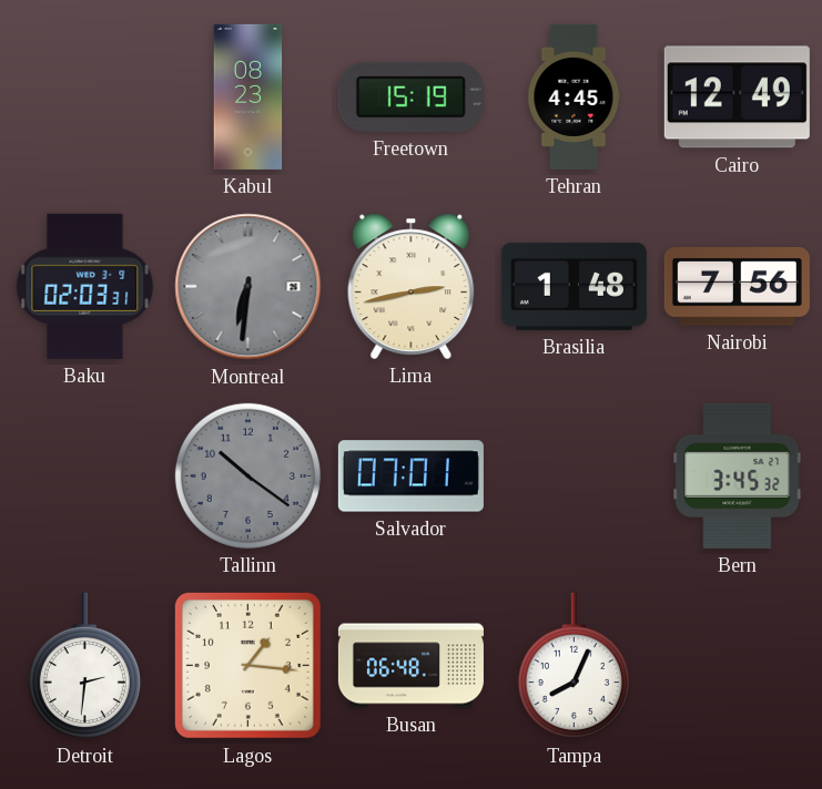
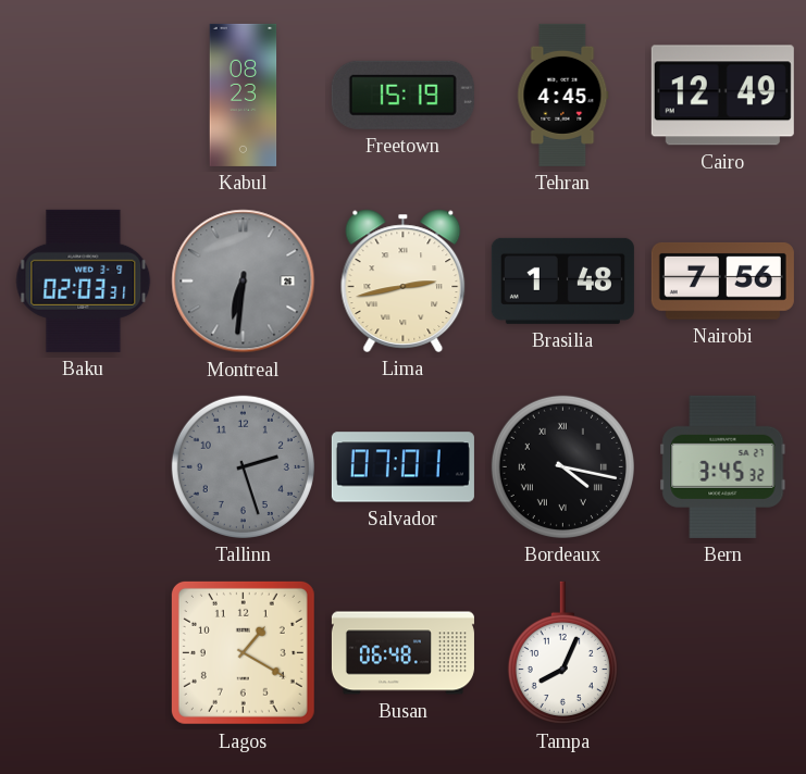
Tallinn: 10:21 -> 2:27 (243, 466)
Bordeaux: none -> 4:17 (562, 466)
Detroit: 2:31 -> none (84, 666)
Lagos: 1:16 -> 1:20 (243, 652)
